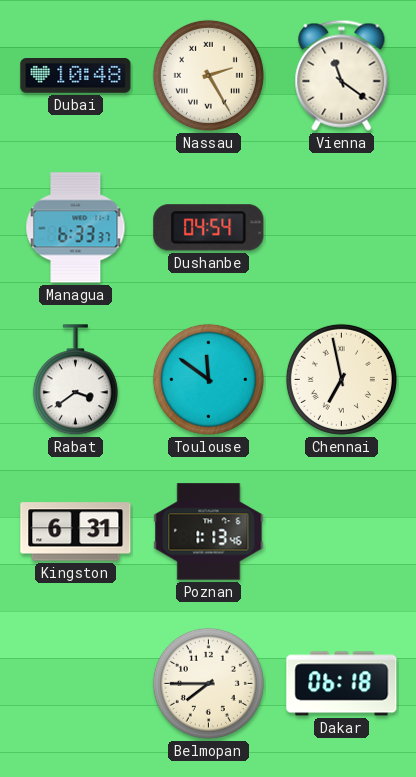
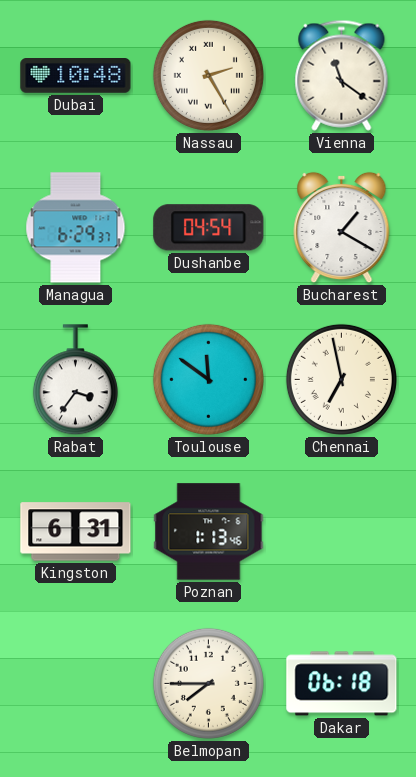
Managua: 6:33 -> 6:29 (76, 228)
Bucharest: none -> 1:20 (342, 228)
Rabat: 3:39 -> 3:36 (75, 380)
